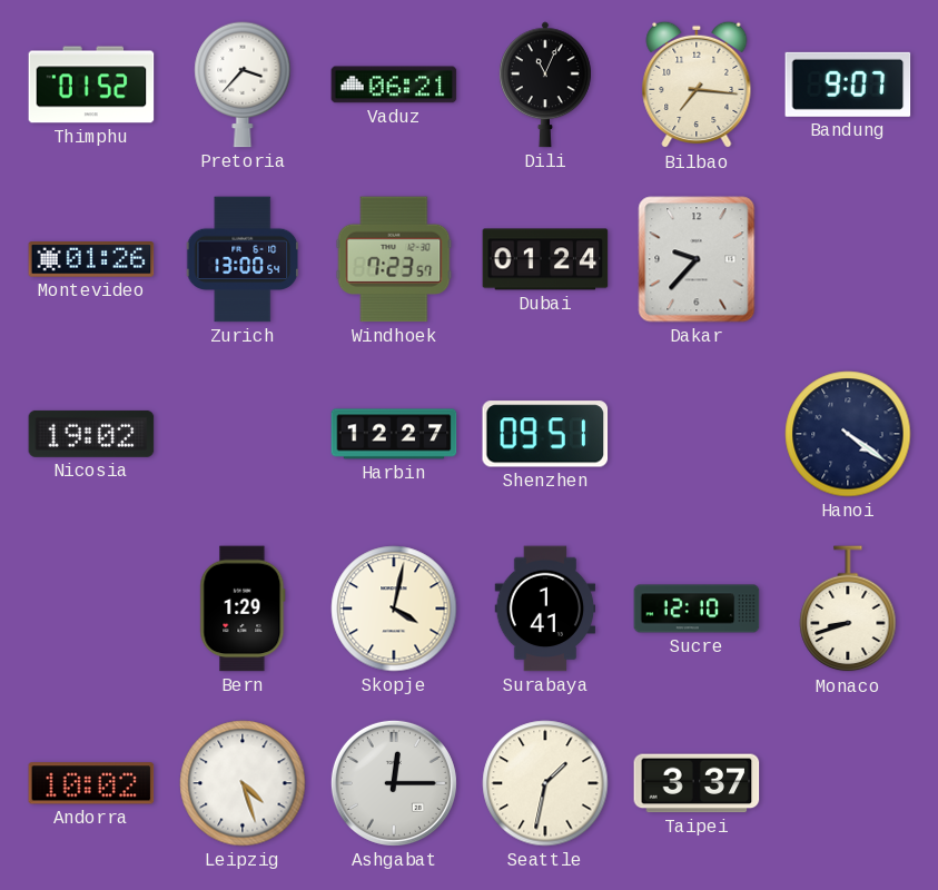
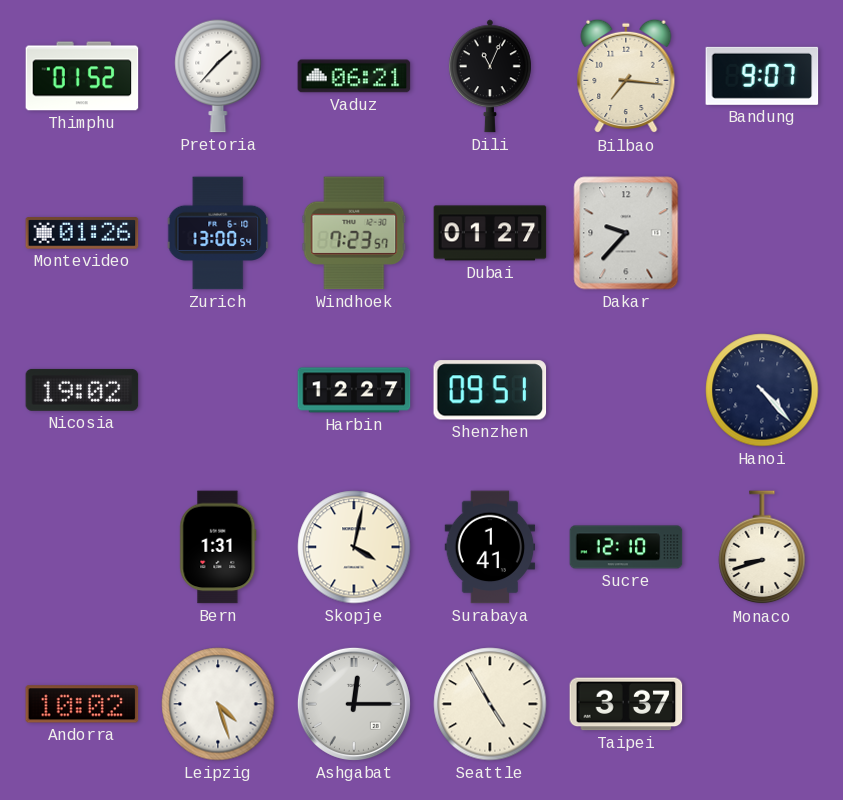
Pretoria: 3:37 -> 1:37 (218, 76)
Dubai: 01:24 -> 01:27 (490, 233)
Hanoi: 4:21 -> 4:23 (762, 390)
Bern: 1:29 -> 1:31 (218, 547)
Seattle: 1:32 -> 4:55 (490, 704)
